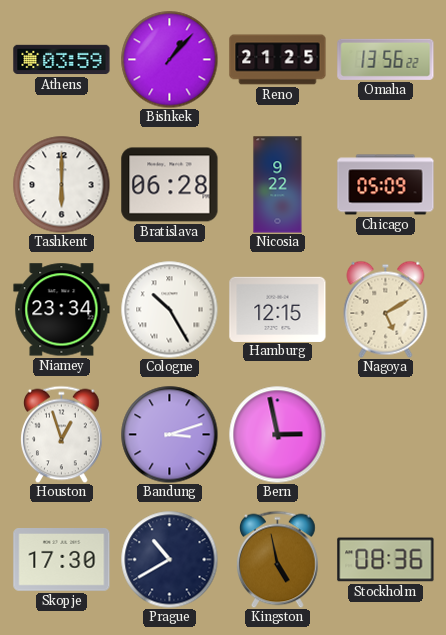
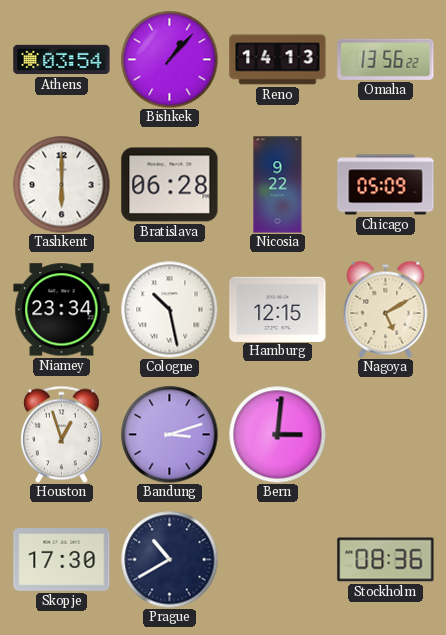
Athens: 03:59 -> 03:54 (62, 60)
Reno: 21:25 -> 14:13 (278, 60)
Cologne: 10:25 -> 10:28 (169, 309)
Bern: 2:58 -> 3:01 (277, 434)
Kingston: 4:58 -> none (278, 559)
